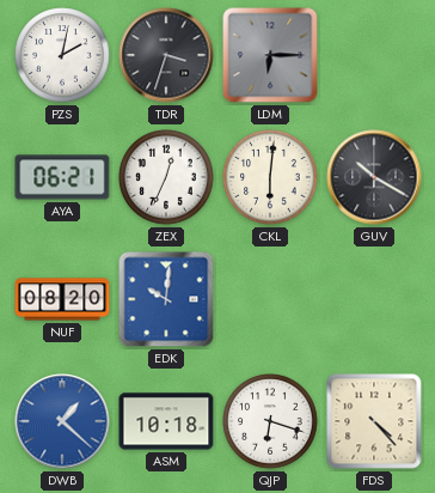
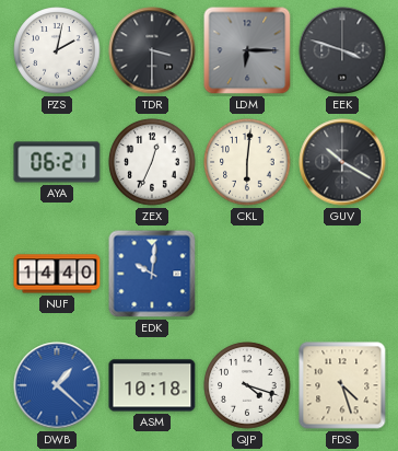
TDR: 3:33 -> 3:30 (152, 50)
EEK: none -> 3:48 (342, 50)
NUF: 08:20 -> 14:40 (57, 274)
QJP: 6:18 -> 4:18 (247, 385)
FDS: 4:23 -> 4:27 (342, 385)
